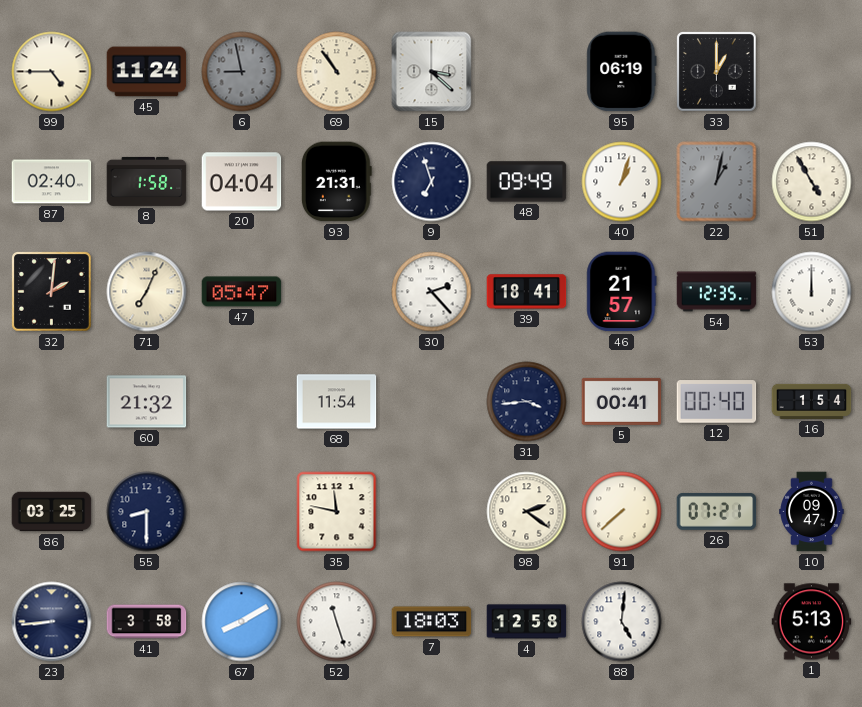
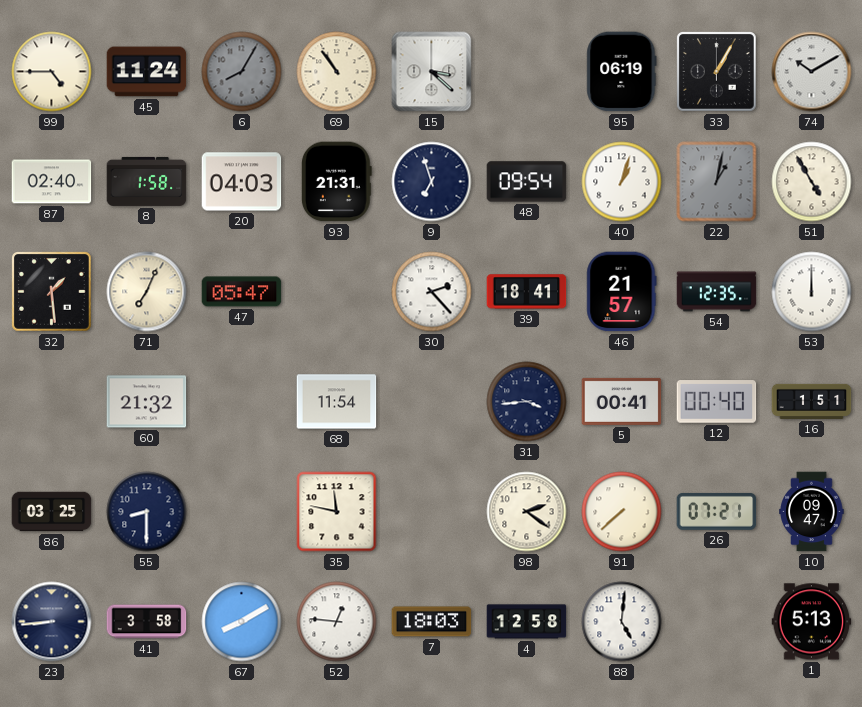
6: 8:58 -> 8:05 (242, 72)
33: 1:00 -> 1:05 (717, 72)
74: none -> 10:10 (812, 72)
20: 04:04 -> 04:03 (242, 182)
48: 09:49 -> 09:54 (527, 182)
32: 2:01 -> 1:29 (52, 292)
16: 1:54 -> 1:51 (812, 401)
52: 11:27 -> 12:46 (337, 622)
